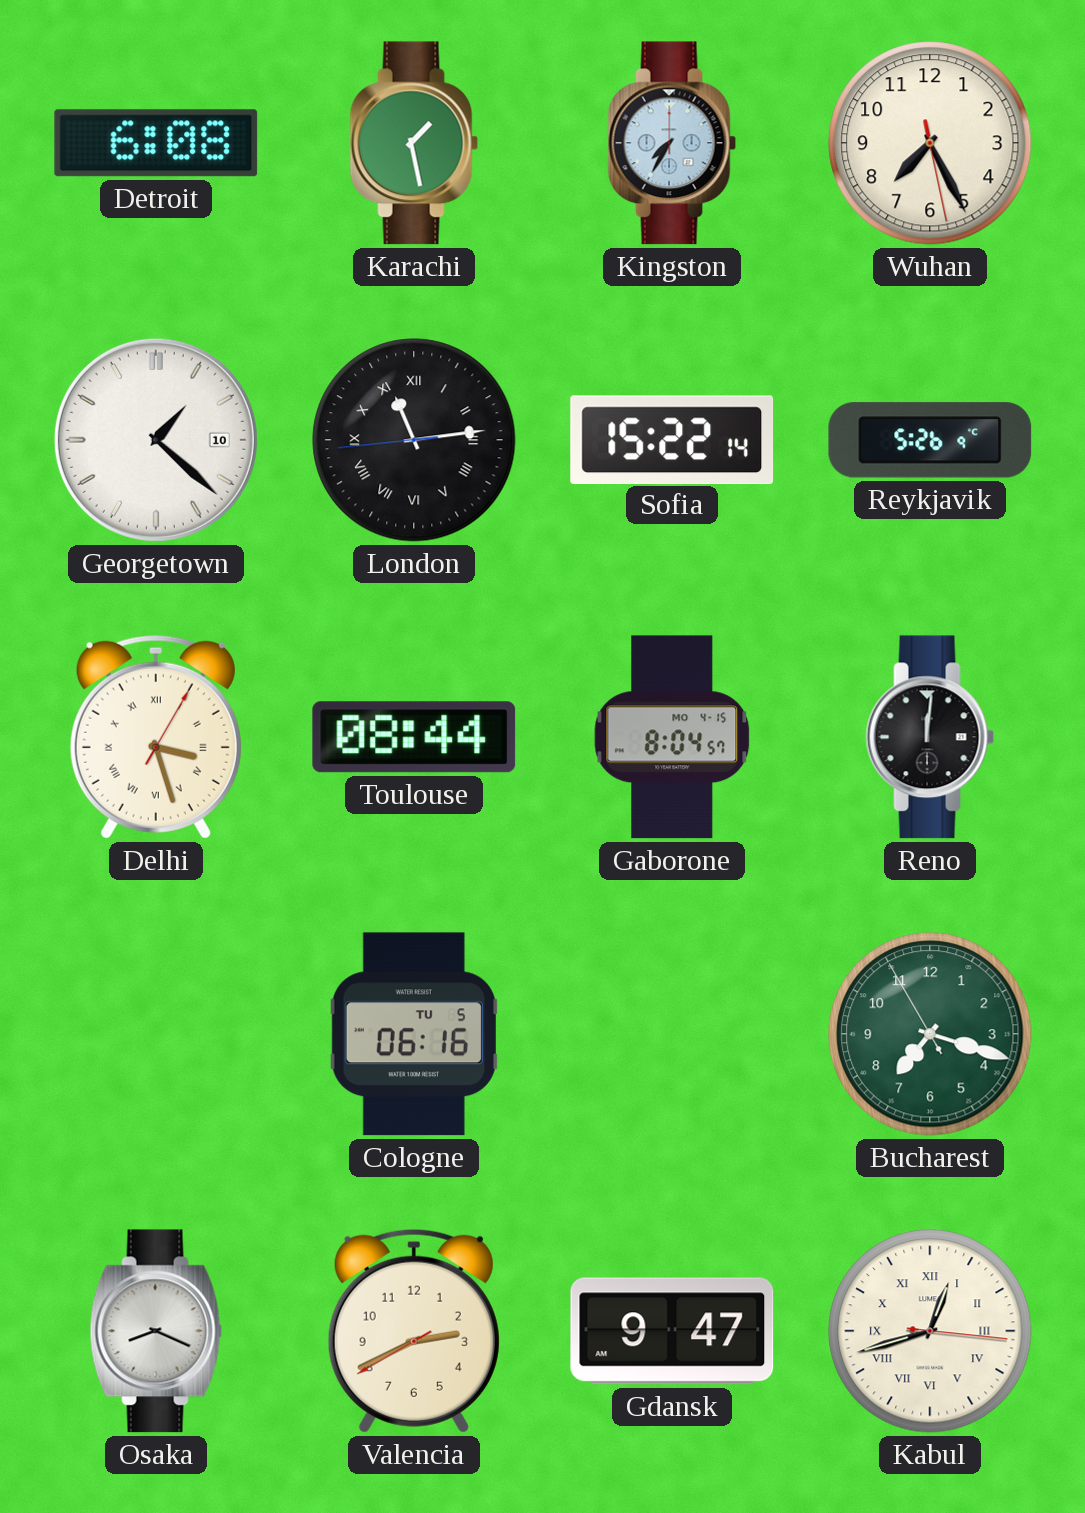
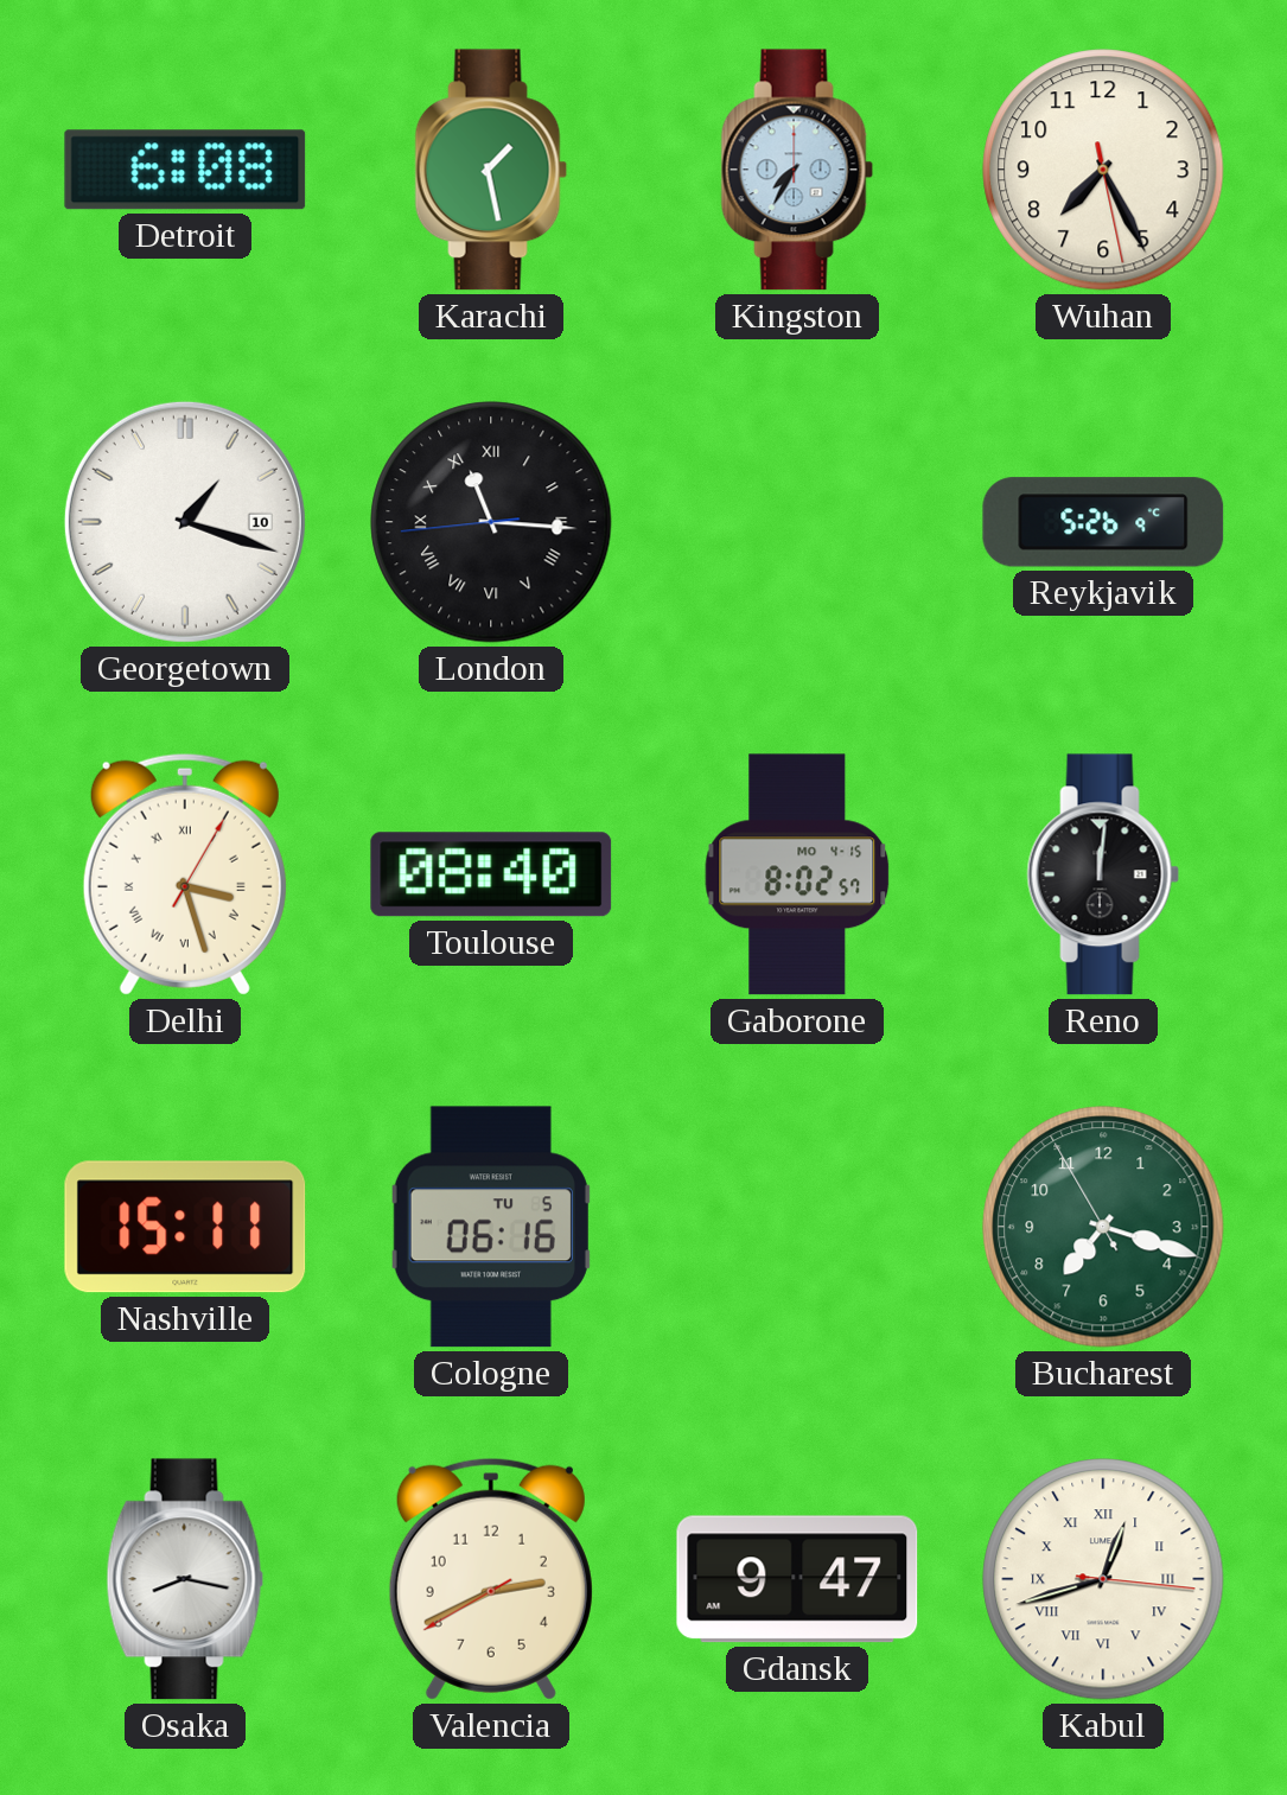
Georgetown: 1:22 -> 1:18 (185, 522)
London: 11:13 -> 11:15 (491, 522)
Sofia: 15:22 -> none (672, 439)
Toulouse: 08:44 -> 08:40 (491, 874)
Gaborone: 8:04 -> 8:02 (797, 874)
Nashville: none -> 15:11 (185, 1227)
Osaka: 8:19 -> 8:17 (185, 1579)
